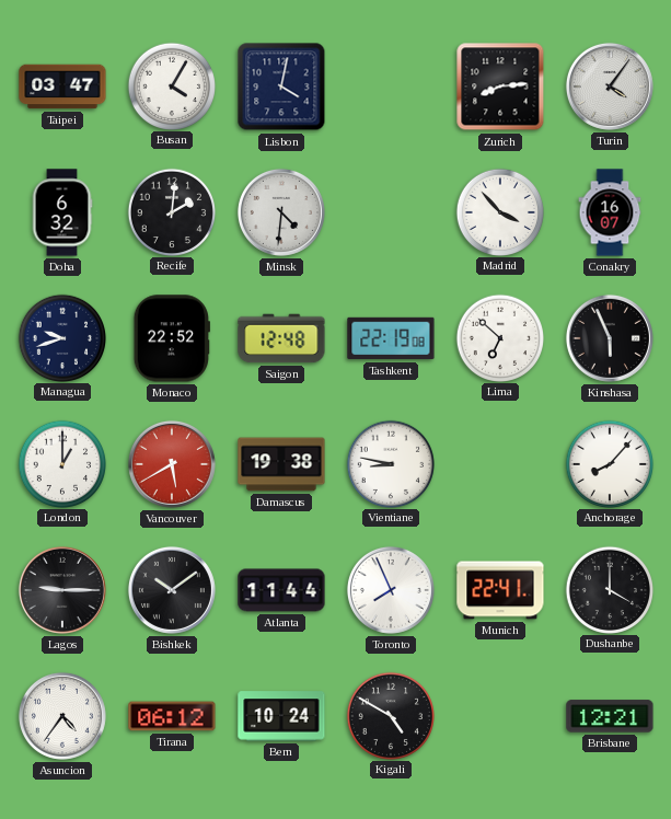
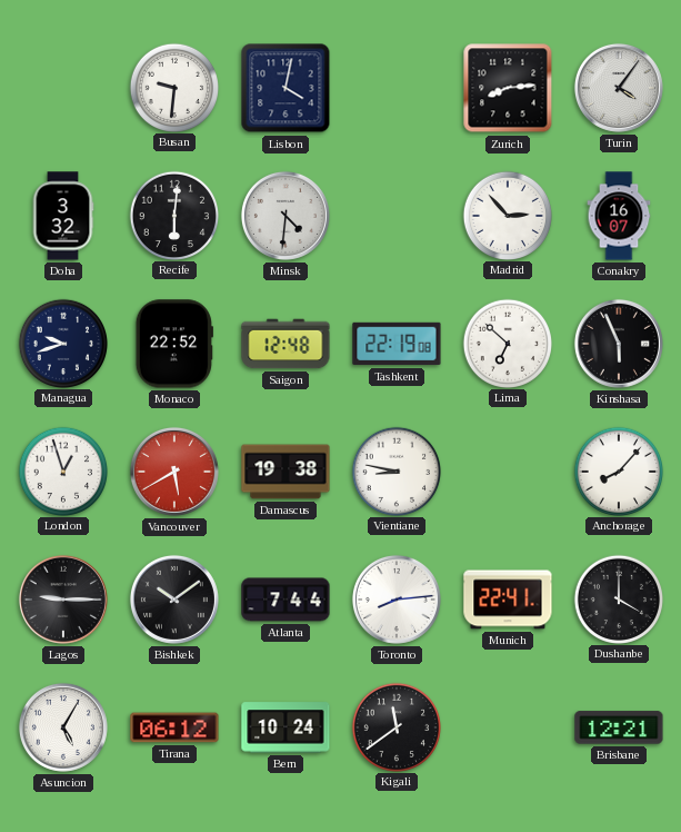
Taipei: 03:47 -> none (62, 86)
Busan: 4:05 -> 9:31 (173, 87)
Doha: 6:32 -> 3:32 (63, 216)
Recife: 2:01 -> 6:01 (173, 215)
Madrid: 3:53 -> 2:53 (507, 215)
London: 1:00 -> 12:57 (62, 471)
Atlanta: 11:44 -> 7:44 (286, 600)
Toronto: 7:56 -> 8:14 (397, 600)
Asuncion: 4:36 -> 5:05 (63, 727)
Kigali: 4:50 -> 11:39 (395, 726)
